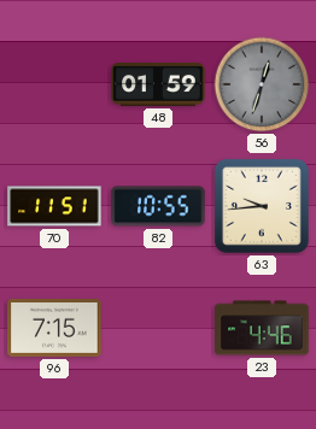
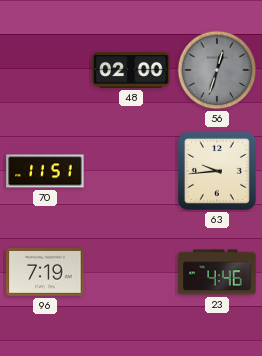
48: 01:59 -> 02:00 (131, 71)
82: 10:55 -> none (158, 206)
96: 7:15 -> 7:19 (45, 272)
